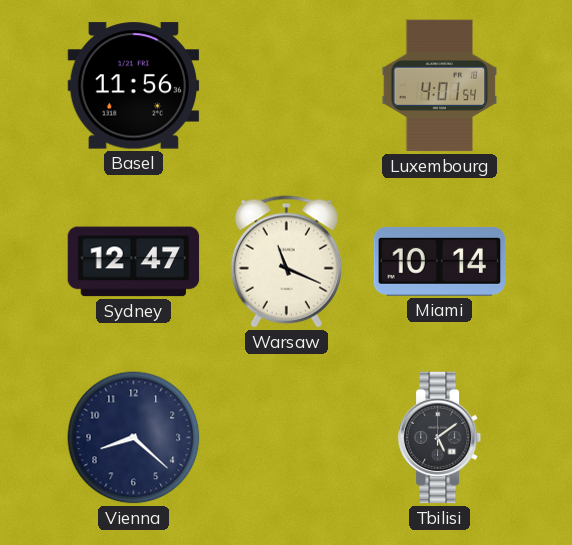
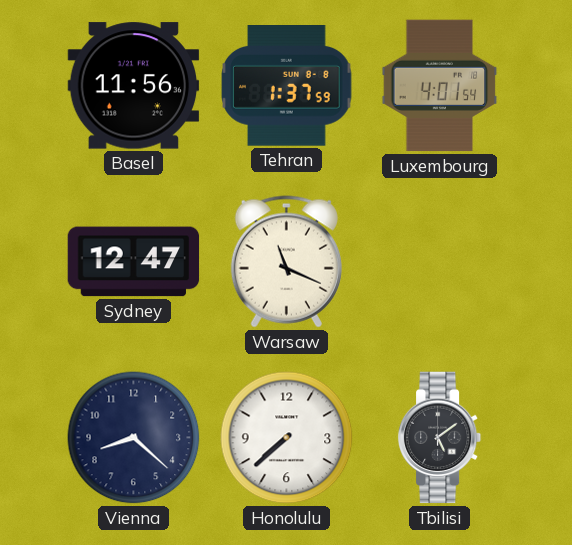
Tehran: none -> 1:37 (287, 86)
Miami: 10:14 -> none (440, 261)
Honolulu: none -> 7:38 (287, 438)
